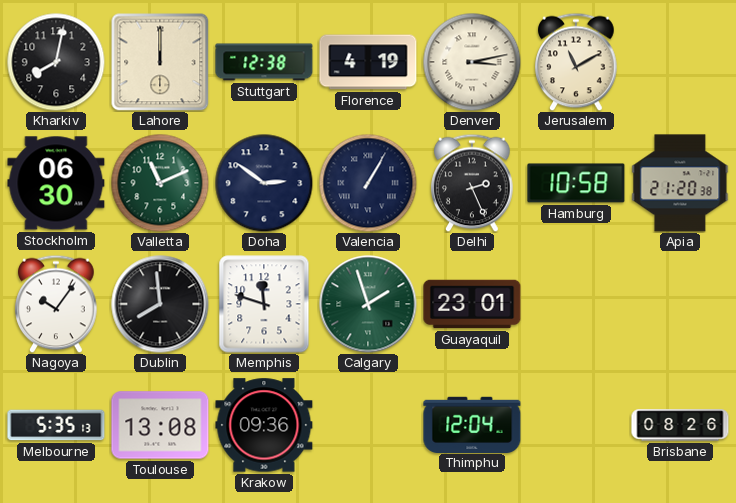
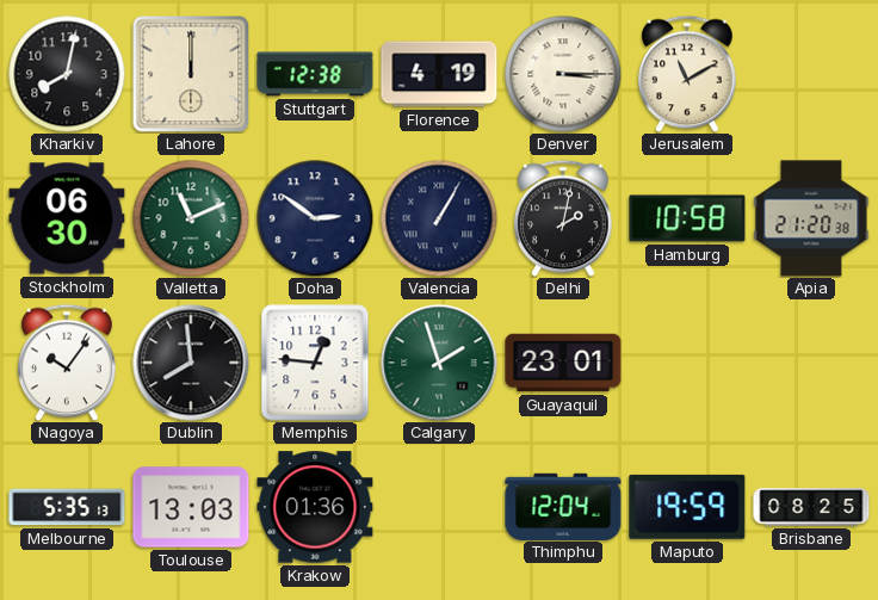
Denver: 3:13 -> 3:15 (563, 74)
Delhi: 2:26 -> 2:02 (563, 218)
Memphis: 11:48 -> 12:46 (315, 363)
Toulouse: 13:08 -> 13:03 (191, 507)
Krakow: 09:36 -> 01:36 (315, 507)
Maputo: none -> 19:59 (687, 507)
Brisbane: 08:26 -> 08:25 (811, 507)
